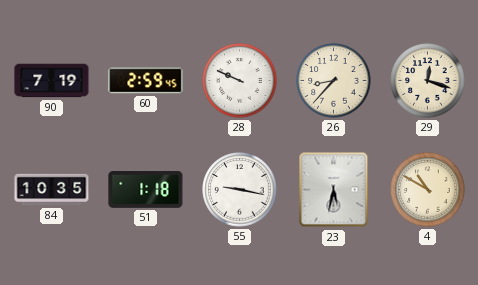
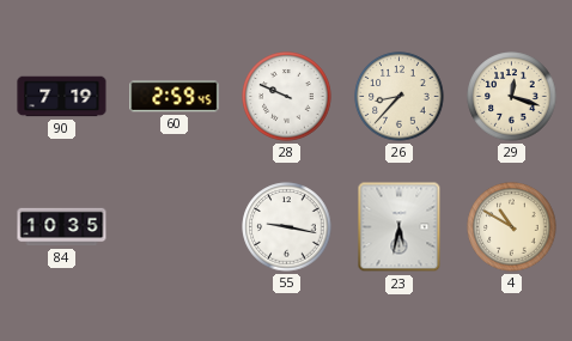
51: 1:18 -> none (146, 190)
